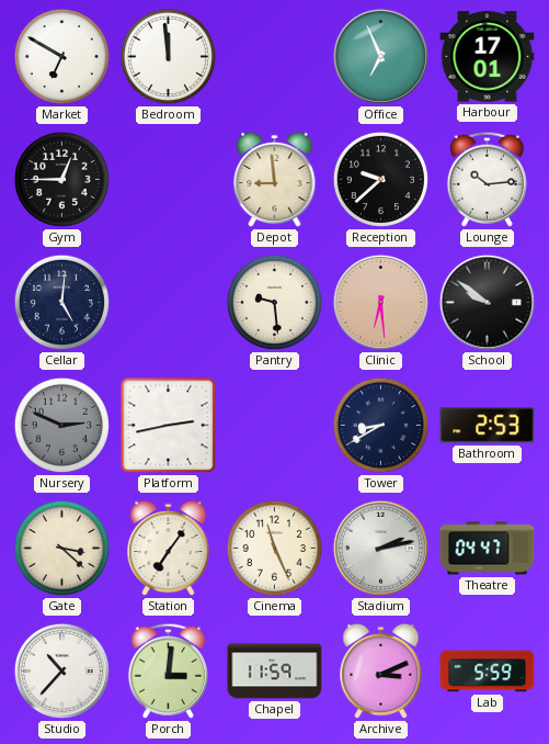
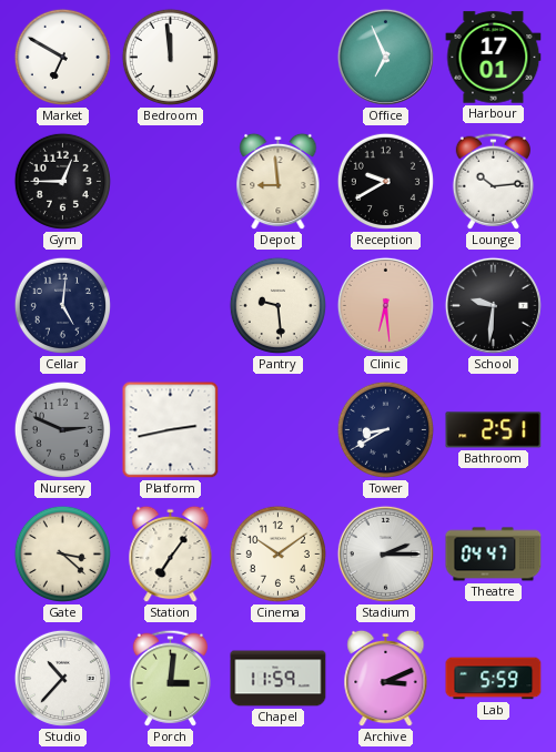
Reception: 9:38 -> 9:40 (385, 181)
School: 9:51 -> 9:31 (493, 305)
Bathroom: 2:53 -> 2:51 (494, 430)
Cinema: 11:26 -> 10:09 (277, 553)
Stadium: 2:13 -> 2:15 (385, 553)
